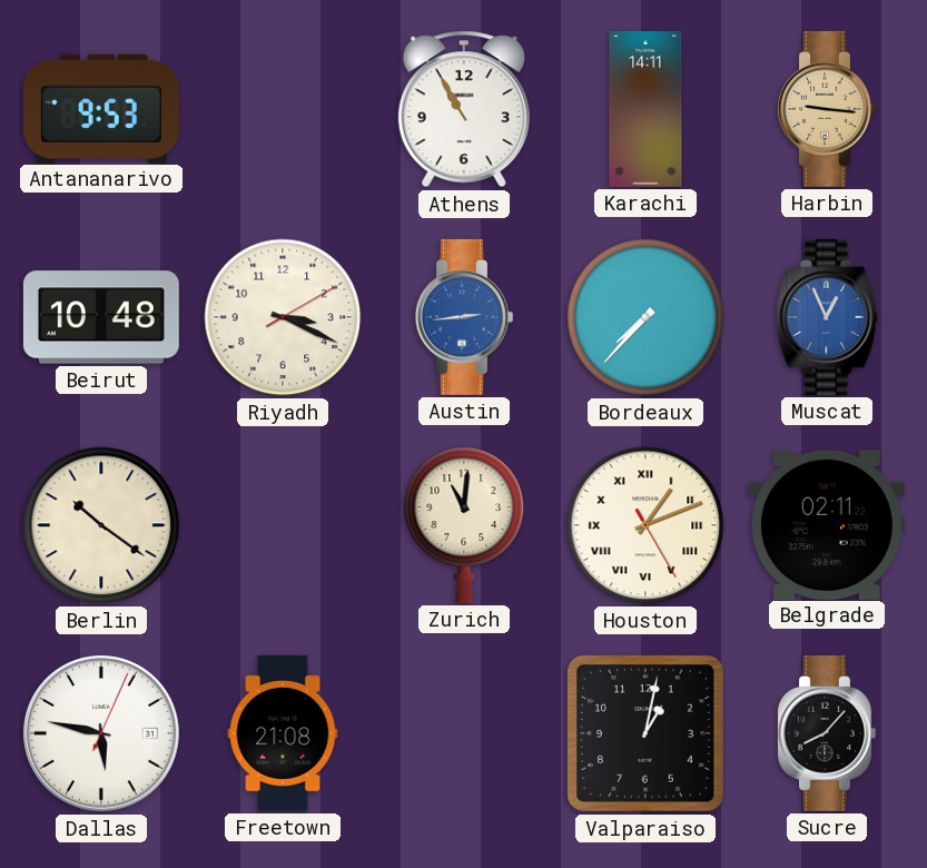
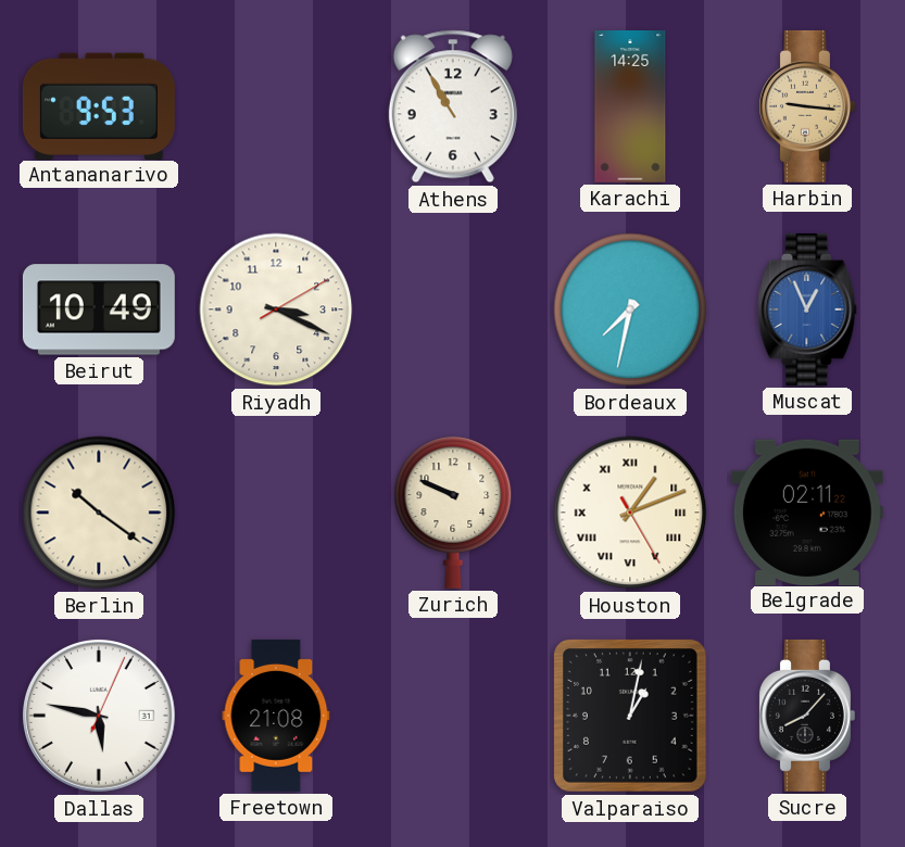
Karachi: 14:11 -> 14:25 (630, 106)
Beirut: 10:48 -> 10:49 (99, 309)
Austin: 2:44 -> none (464, 317)
Bordeaux: 7:37 -> 7:32 (630, 309)
Zurich: 11:01 -> 9:49 (453, 513)
